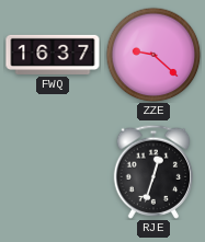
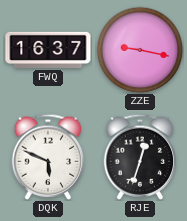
ZZE: 9:22 -> 9:17 (140, 50)
DQK: none -> 5:49 (48, 157)
